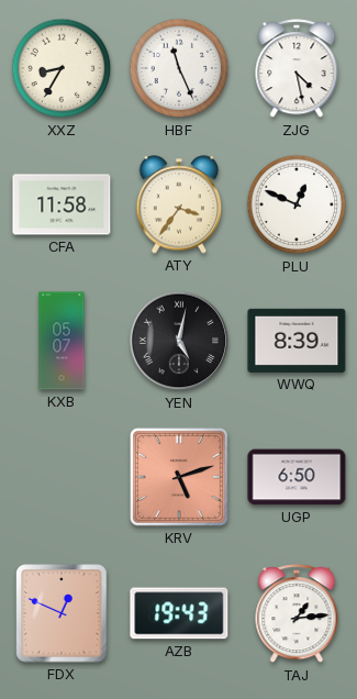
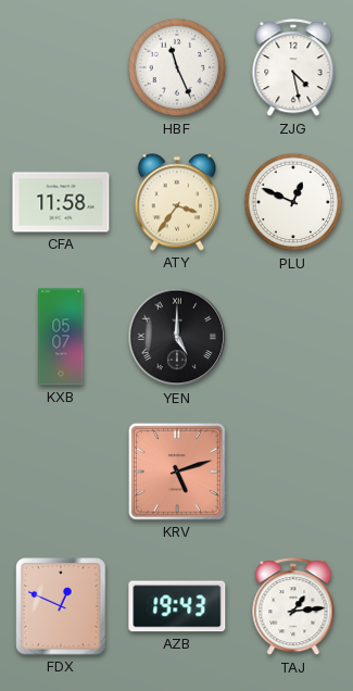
XXZ: 8:35 -> none (62, 68)
YEN: 5:02 -> 5:00 (177, 337)
WWQ: 8:39 -> none (297, 341)
UGP: 6:50 -> none (297, 477)
